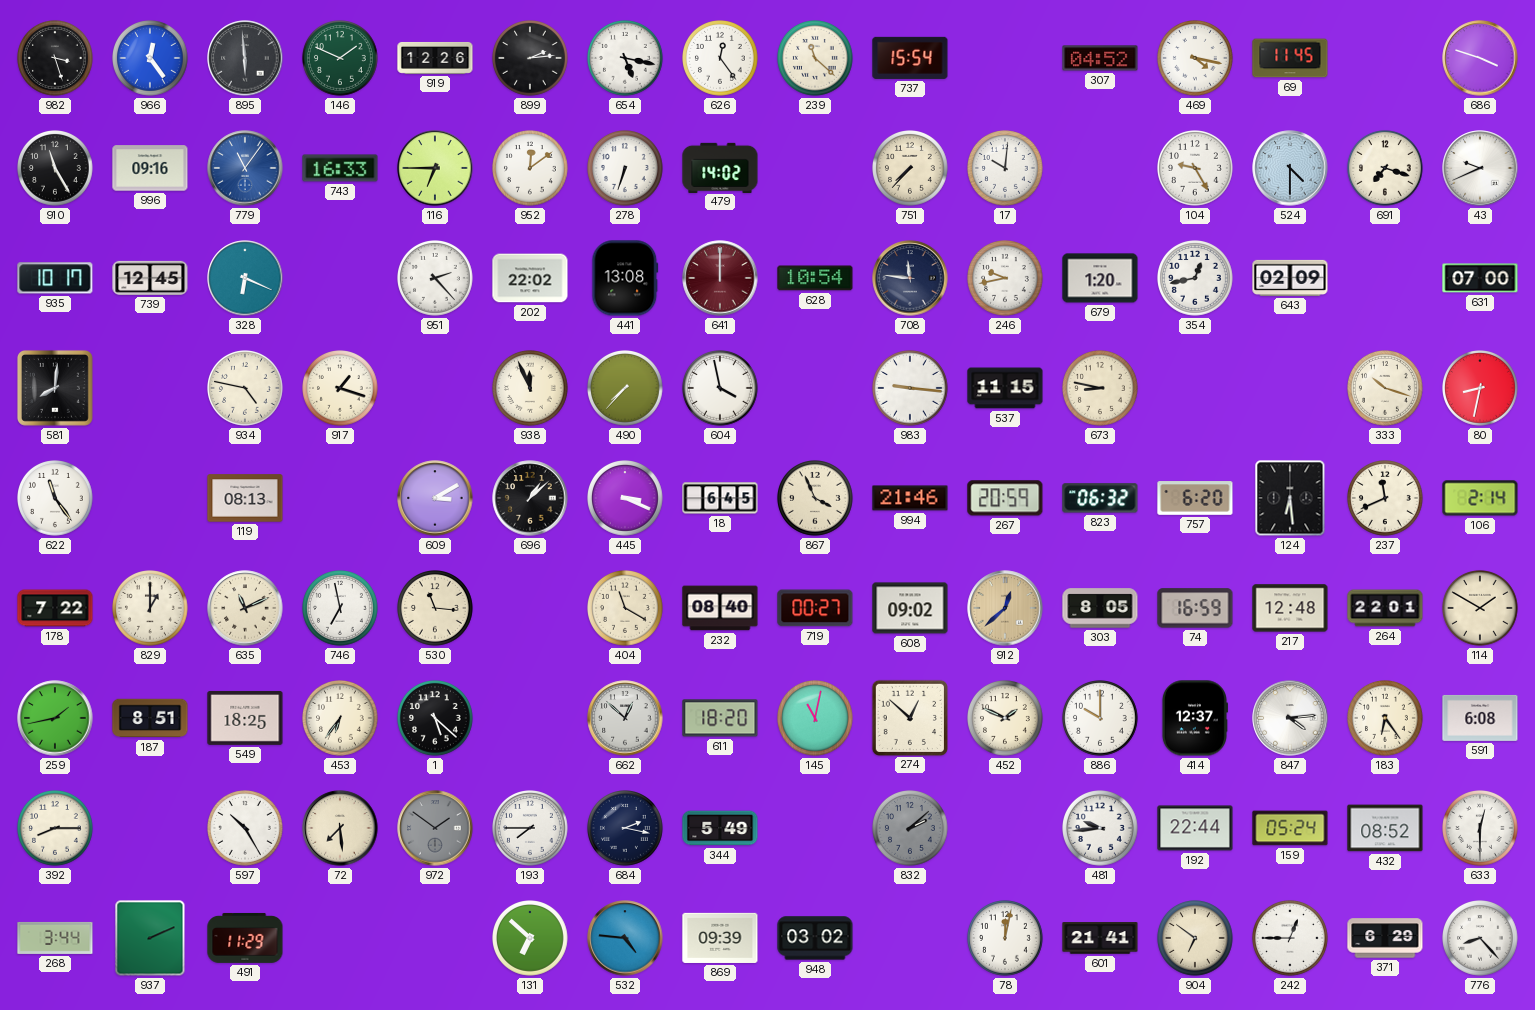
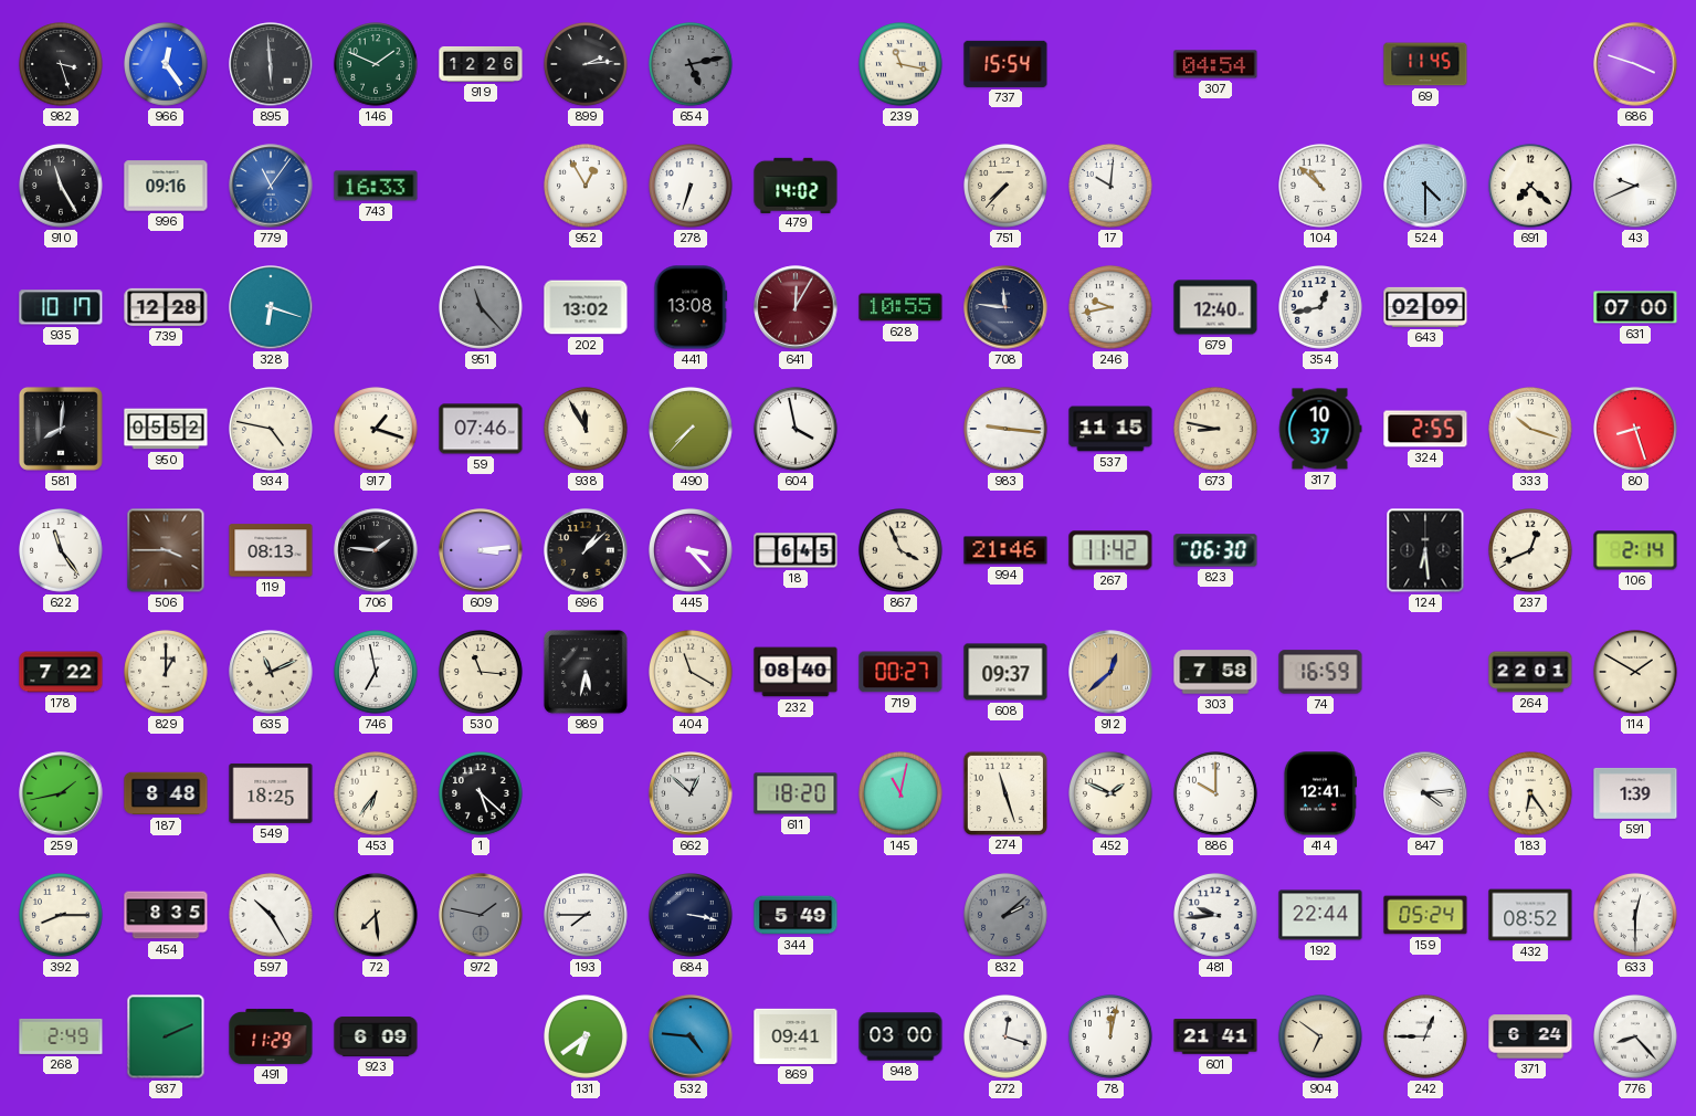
654: 5:17 -> 5:13 (692, 65)
654 dial: white -> grey (692, 65)
626: 12:24 -> none (721, 59)
239: 11:22 -> 11:17 (902, 65)
307: 04:52 -> 04:54 (1215, 64)
469: 4:17 -> none (1196, 59)
116: 6:45 -> none (435, 168)
952: 12:09 -> 12:55 (587, 187)
104: 9:25 -> 10:52 (1321, 187)
691: 7:18 -> 7:22 (1531, 187)
739: 12:45 -> 12:28 (166, 307)
328: 6:19 -> 6:18 (271, 307)
951: 2:23 -> 11:23 (482, 308)
951 dial: white -> grey (482, 308)
202: 22:02 -> 13:02 (586, 307)
641: 12:00 -> 12:05 (796, 307)
628: 10:54 -> 10:55 (900, 307)
679: 1:20 -> 12:40 (1215, 307)
950: none -> 05:52 (166, 429)
59: none -> 07:46 (481, 429)
938: 11:56 -> 11:55 (587, 430)
317: none -> 10:37 (1320, 429)
324: none -> 2:55 (1425, 429)
80: 8:32 -> 8:27 (1636, 430)
506: none -> 3:45 (166, 550)
706: none -> 1:46 (376, 550)
609: 3:10 -> 3:14 (481, 550)
445: 3:19 -> 3:23 (692, 551)
267: 20:59 -> 11:42 (1110, 550)
823: 06:32 -> 06:30 (1215, 550)
757: 6:20 -> none (1195, 498)
237: 11:41 -> 12:41 (1531, 551)
989: none -> 5:32 (586, 672)
608: 09:02 -> 09:37 (1005, 672)
303: 8:05 -> 7:58 (1215, 672)
217: 12:48 -> none (1290, 608)
187: 8:51 -> 8:48 (166, 793)
274: 12:52 -> 11:27 (1004, 792)
414: 12:37 -> 12:41 (1319, 793)
591: 6:08 -> 1:39 (1635, 793)
454: none -> 8:35 (166, 915)
972: 1:51 -> 1:47 (481, 915)
684: 2:17 -> 3:17 (692, 916)
268: 3:44 -> 2:49 (61, 1036)
923: none -> 6:09 (376, 1036)
131: 6:52 -> 6:39 (587, 1038)
869: 09:39 -> 09:41 (796, 1036)
948: 03:02 -> 03:00 (900, 1036)
272: none -> 12:18 (1007, 1038)
371: 6:29 -> 6:24 (1530, 1036)
